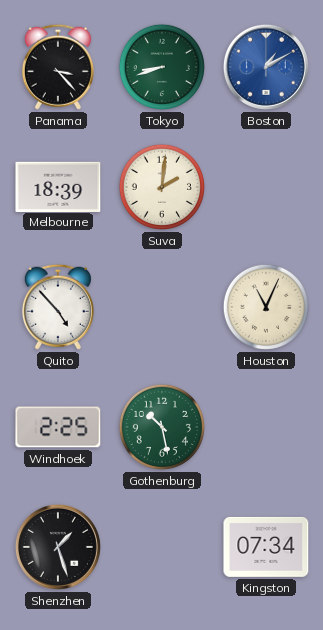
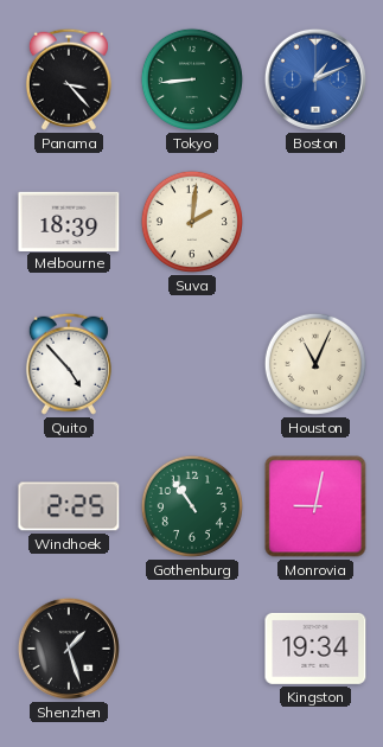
Tokyo: 8:42 -> 8:44 (192, 79)
Boston: 1:10 -> 1:11 (315, 79)
Gothenburg: 10:28 -> 10:54 (192, 506)
Monrovia: none -> 9:02 (315, 506)
Kingston: 07:34 -> 19:34 (315, 649)
